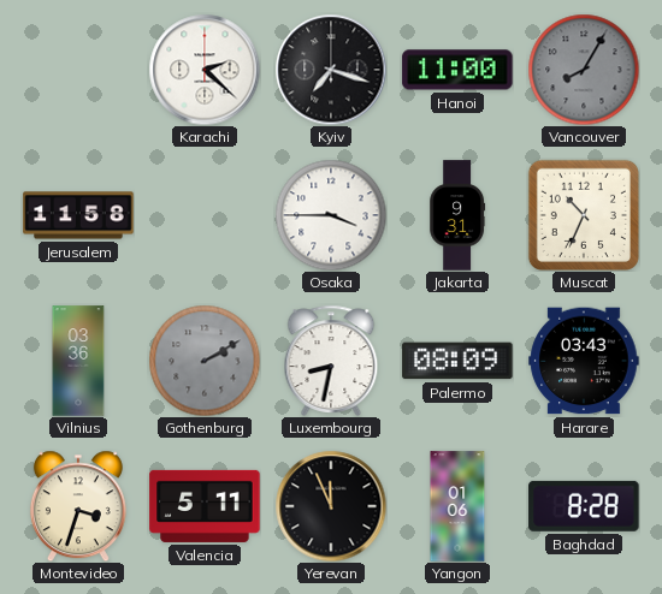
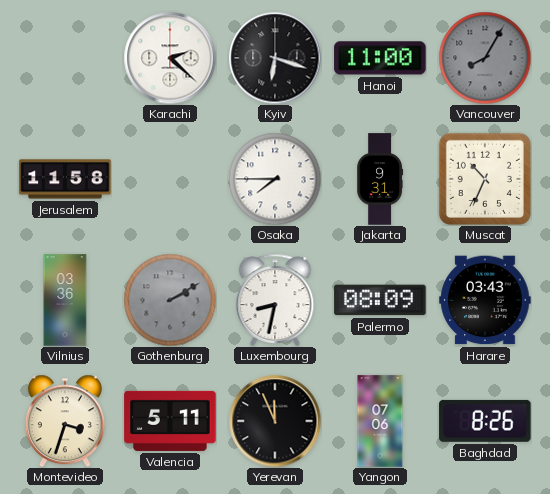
Kyiv: 7:18 -> 6:18 (275, 58)
Osaka: 3:45 -> 7:45 (275, 179)
Yangon: 01:06 -> 07:06 (380, 421)
Baghdad: 8:28 -> 8:26 (485, 421)
